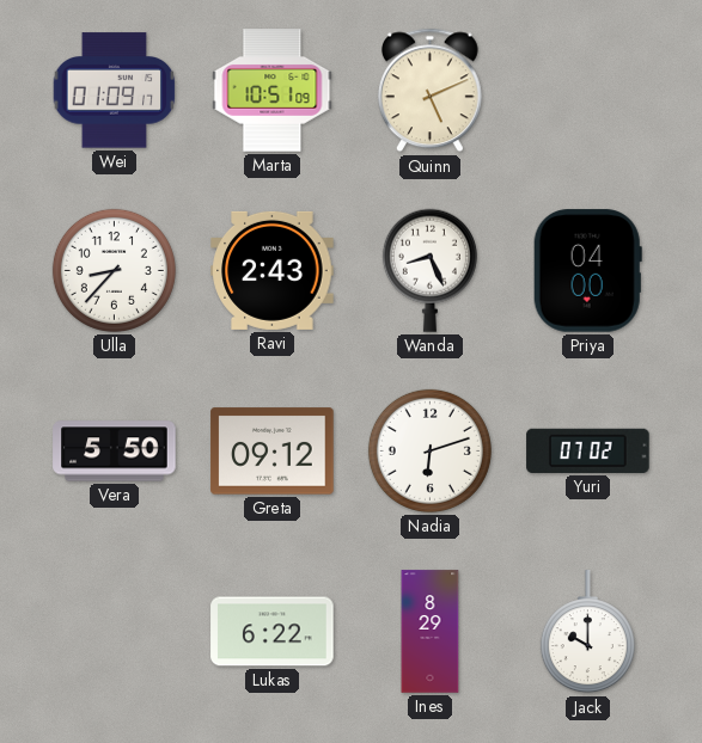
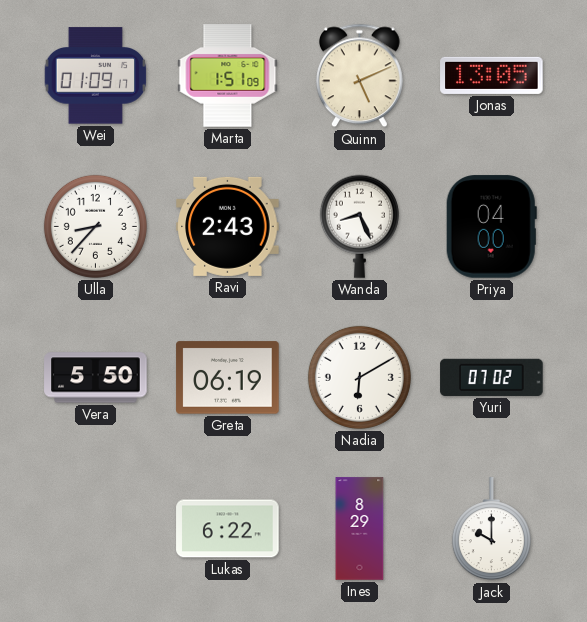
Marta: 10:51 -> 1:51 (228, 76)
Jonas: none -> 13:05 (492, 75)
Greta: 09:12 -> 06:19 (228, 378)
Nadia: 6:12 -> 6:10 (359, 377)
